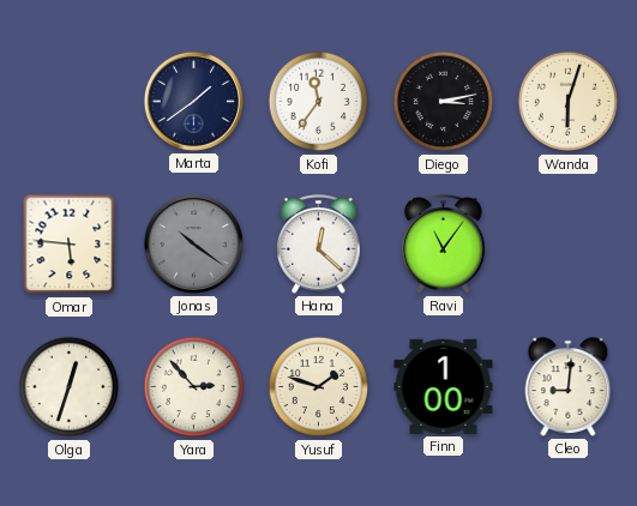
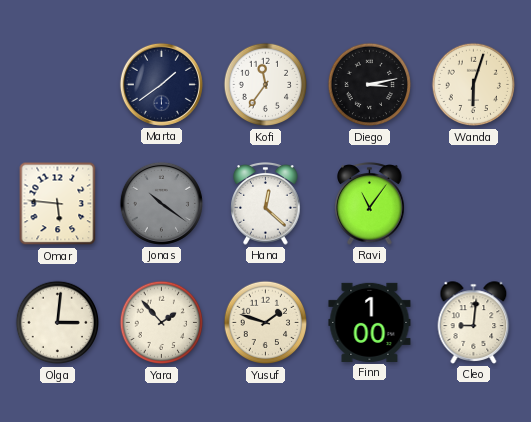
Olga: 12:33 -> 3:01 (58, 323)
Yara: 2:53 -> 1:53 (162, 323)
